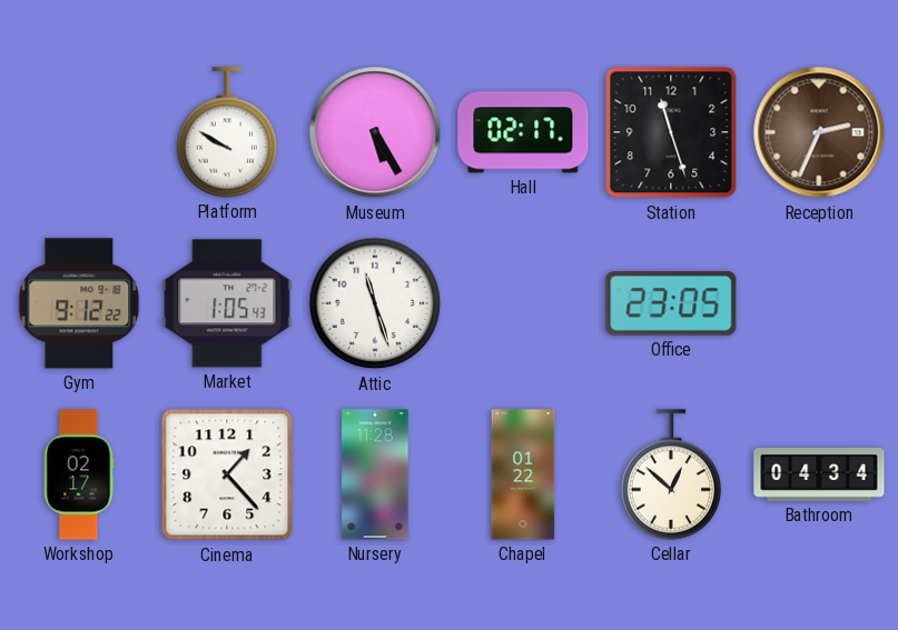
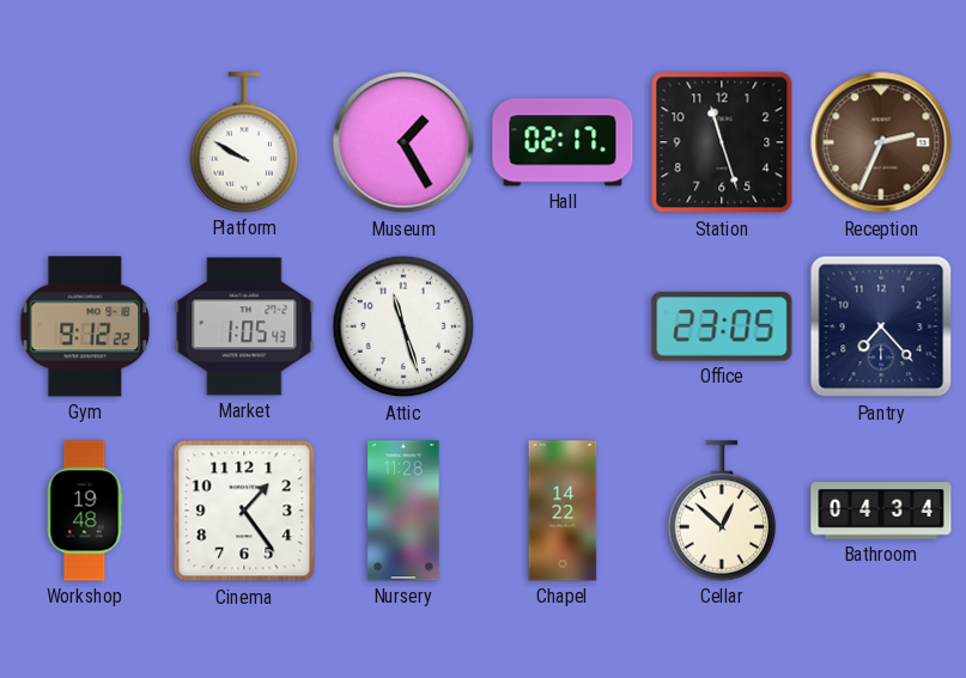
Museum: 5:25 -> 1:25 (403, 142)
Pantry: none -> 7:23 (881, 326)
Workshop: 02:17 -> 19:48 (85, 511)
Cinema: 1:23 -> 1:24 (244, 511)
Chapel: 01:22 -> 14:22 (563, 511)
